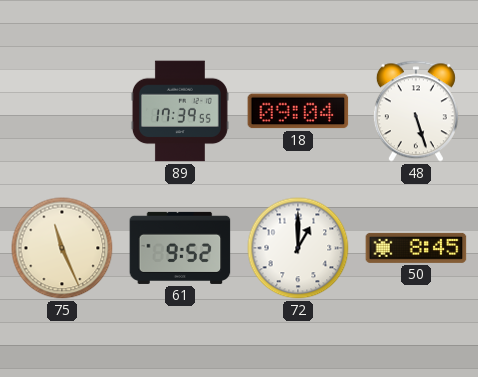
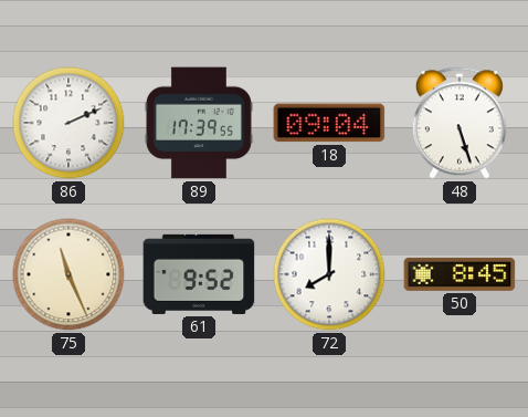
86: none -> 2:11 (68, 123)
72: 1:00 -> 8:00 (329, 274)
